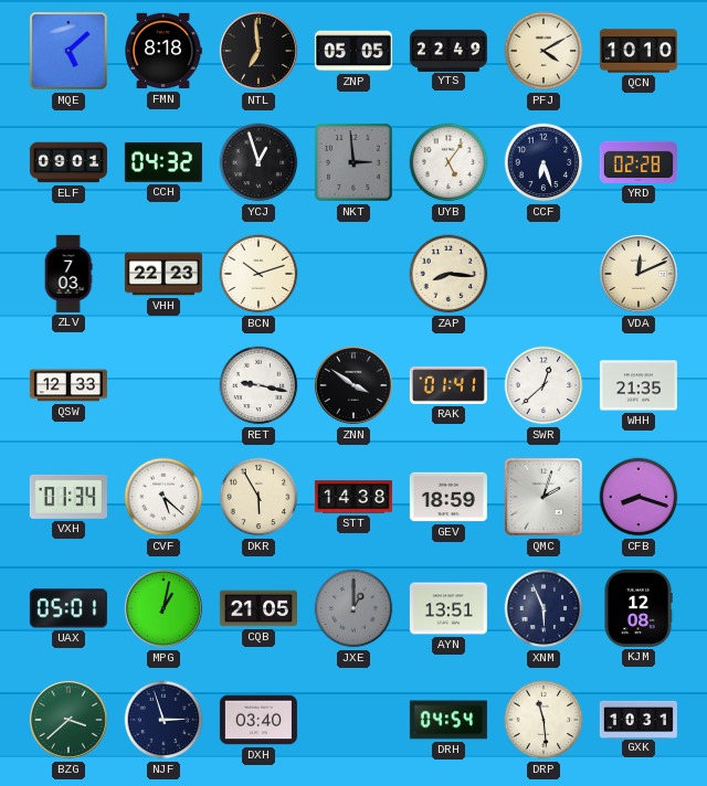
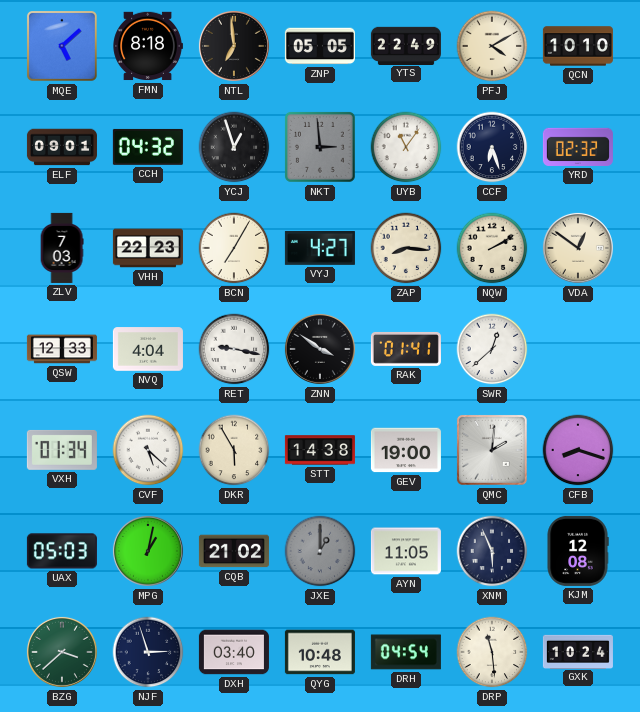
UYB: 5:06 -> 11:06 (406, 147)
YRD: 02:28 -> 02:32 (578, 147)
BCN: 10:12 -> 7:05 (234, 248)
VYJ: none -> 4:27 (320, 249)
NQW: none -> 2:10 (492, 248)
VDA: 12:11 -> 12:51 (578, 248)
NVQ: none -> 4:04 (148, 349)
WHH: 21:35 -> none (639, 385)
GEV: 18:59 -> 19:00 (406, 450)
QMC: 2:03 -> 2:01 (492, 450)
UAX: 05:01 -> 05:03 (62, 551)
CQB: 21:05 -> 21:02 (234, 551)
AYN: 13:51 -> 11:05 (406, 551)
QYG: none -> 10:48 (320, 652)
GXK: 10:31 -> 10:24 (578, 651)
